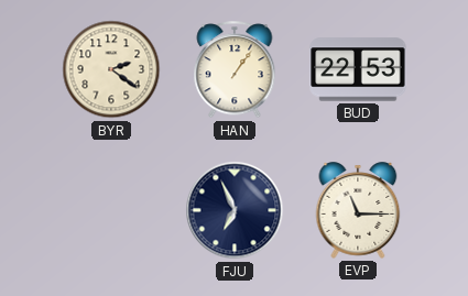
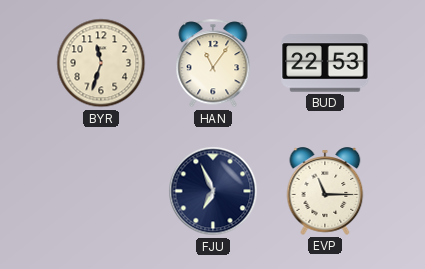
BYR: 2:21 -> 11:33 (101, 63)
HAN: 1:06 -> 11:06 (213, 64)
